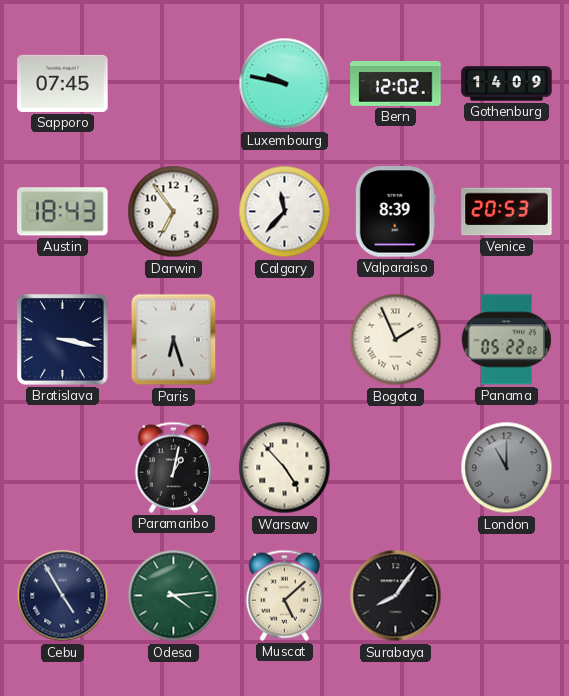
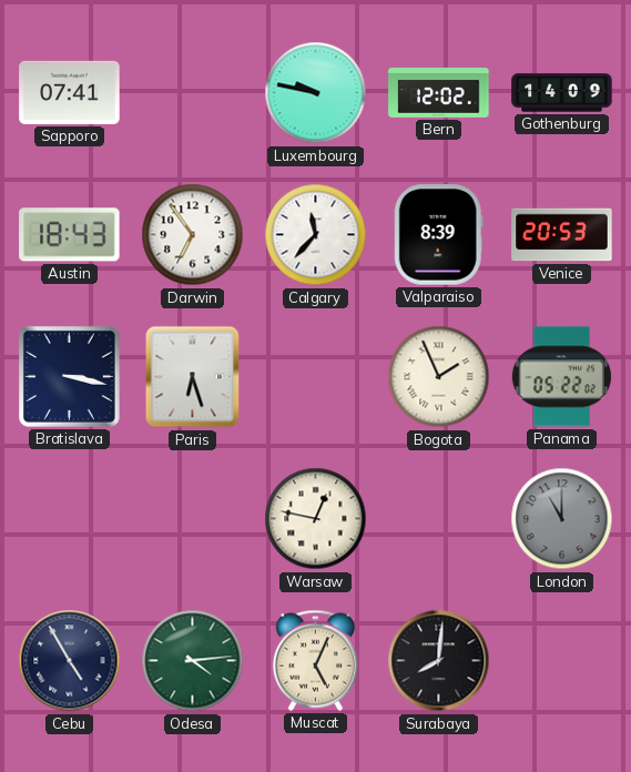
Sapporo: 07:45 -> 07:41 (70, 92)
Paramaribo: 1:02 -> none (173, 467)
Warsaw: 4:53 -> 12:47 (316, 519)
Muscat: 5:08 -> 5:04 (315, 660)
Surabaya: 8:06 -> 8:01 (439, 661)
